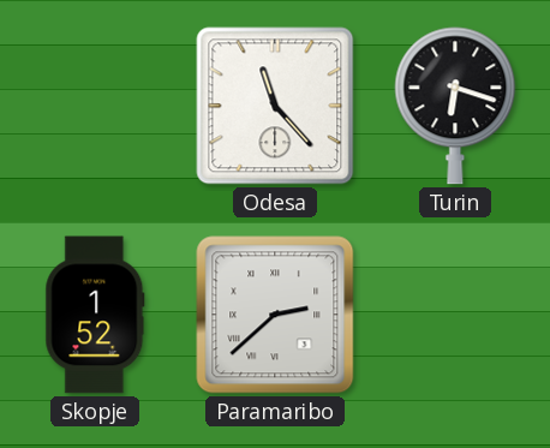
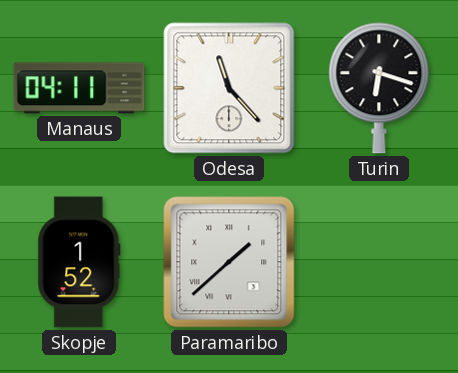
Manaus: none -> 04:11 (79, 88)
Paramaribo: 2:38 -> 1:38 (229, 262)
